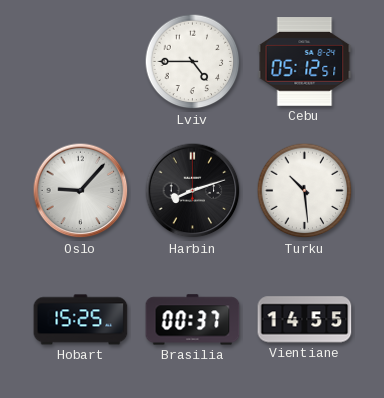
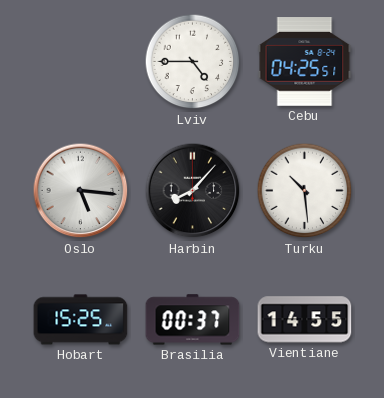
Cebu: 05:12 -> 04:25 (305, 62)
Oslo: 9:07 -> 5:16 (81, 191)
Harbin: 8:12 -> 8:07 (193, 191)
